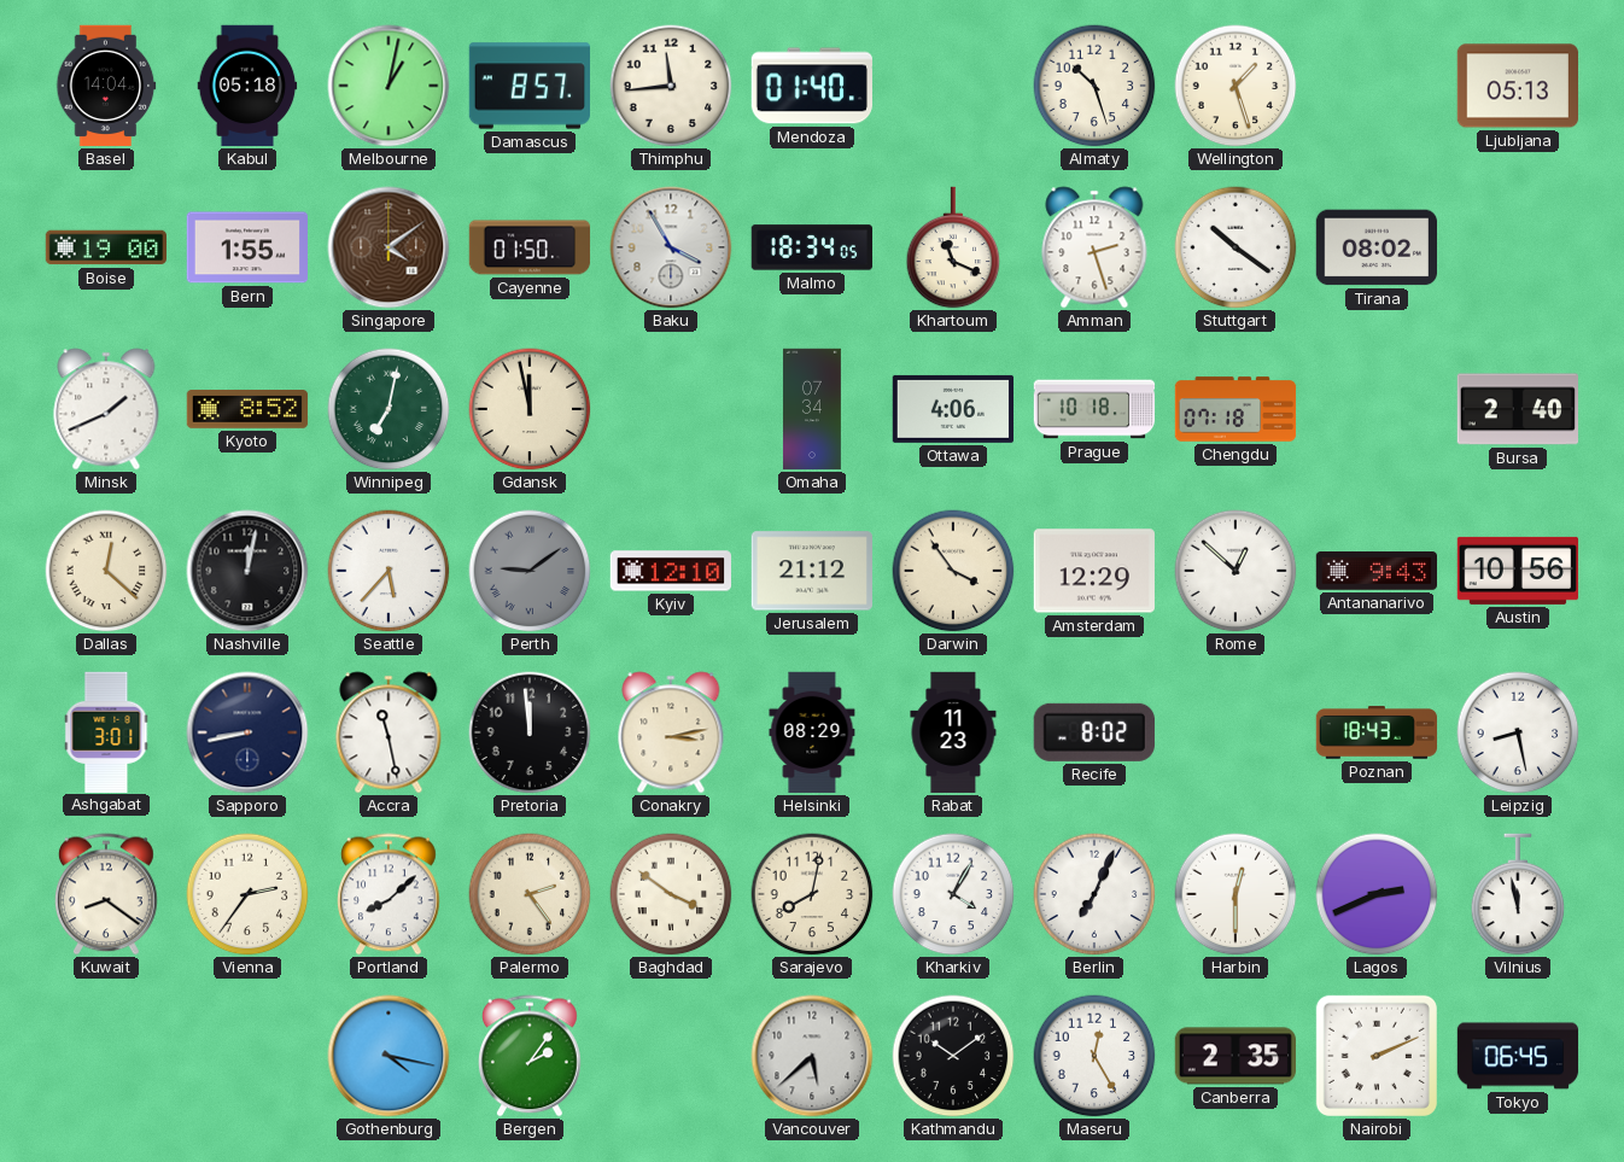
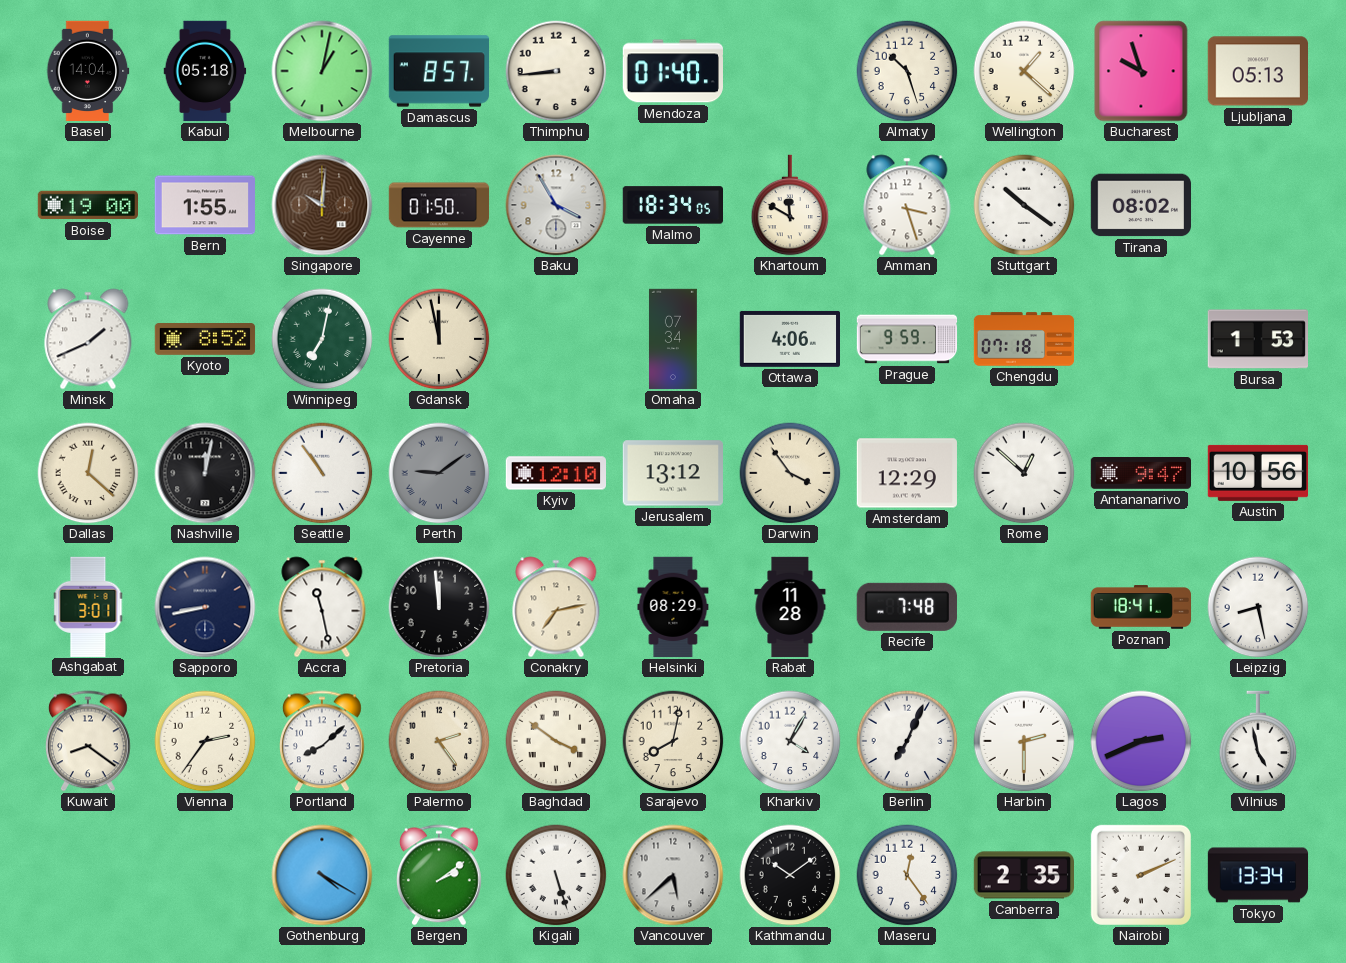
Thimphu: 11:44 -> 8:44 (556, 71)
Wellington: 1:27 -> 1:22 (1024, 71)
Bucharest: none -> 9:57 (1141, 71)
Singapore: 4:09 -> 10:01 (322, 205)
Khartoum: 11:19 -> 11:50 (790, 205)
Amman: 2:27 -> 3:27 (907, 205)
Prague: 10:18 -> 9:59 (907, 339)
Bursa: 2:40 -> 1:53 (1257, 339)
Seattle: 5:37 -> 10:54 (322, 473)
Jerusalem: 21:12 -> 13:12 (672, 473)
Antananarivo: 9:43 -> 9:47 (1140, 474)
Conakry: 3:13 -> 7:13 (556, 607)
Rabat: 11:23 -> 11:28 (790, 607)
Recife: 8:02 -> 7:48 (907, 607)
Poznan: 18:43 -> 18:41 (1141, 607)
Harbin: 12:30 -> 2:30 (1024, 741)
Vilnius: 11:58 -> 4:58 (1258, 741)
Gothenburg: 4:17 -> 4:20 (322, 875)
Bergen: 2:06 -> 2:09 (440, 875)
Kigali: none -> 5:27 (556, 875)
Maseru: 12:25 -> 12:24 (907, 875)
Tokyo: 06:45 -> 13:34 (1258, 875)
